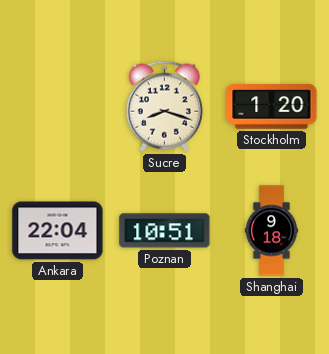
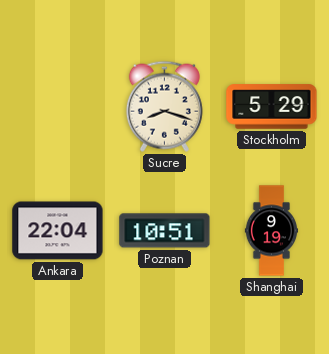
Stockholm: 1:20 -> 5:29 (272, 107)
Shanghai: 9:18 -> 9:19 (272, 231)
